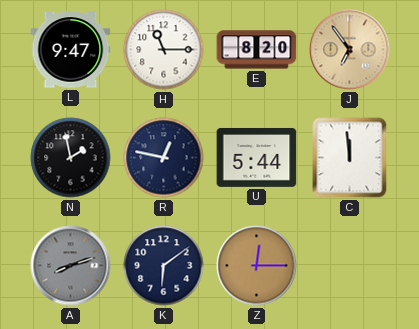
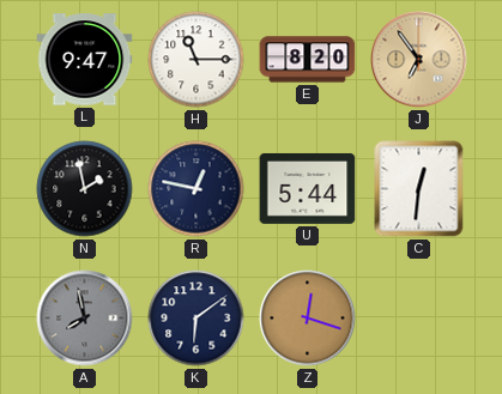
C: 11:59 -> 12:31 (419, 189)
A: 8:12 -> 7:58 (85, 319)
Z: 12:15 -> 12:18 (308, 319)
